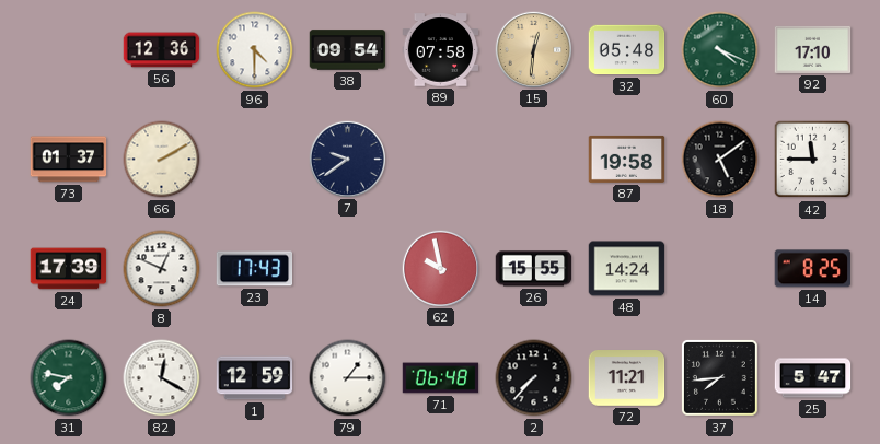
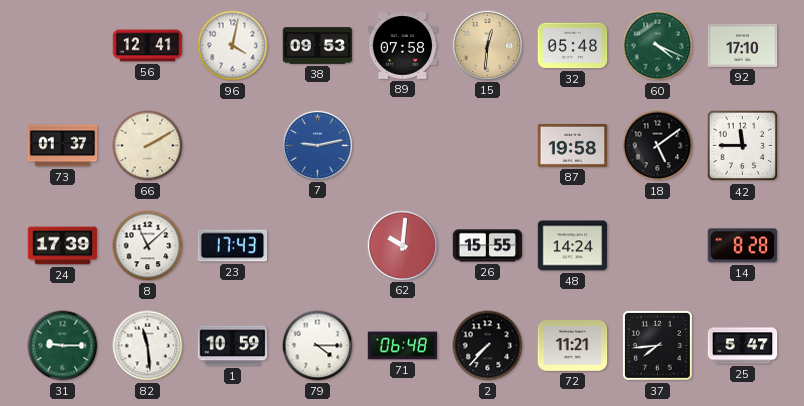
56: 12:36 -> 12:41 (148, 46)
96: 4:30 -> 4:02 (233, 46)
38: 09:54 -> 09:53 (318, 46)
7: 9:39 -> 9:13 (317, 145)
7 dial: navy -> blue (317, 145)
8: 12:49 -> 11:08 (148, 246)
62: 9:58 -> 10:01 (402, 245)
14: 8:25 -> 8:28 (742, 246)
31: 7:47 -> 9:15 (63, 346)
82: 12:20 -> 11:29 (148, 346)
1: 12:59 -> 10:59 (233, 346)
79: 1:15 -> 4:15 (318, 346)
